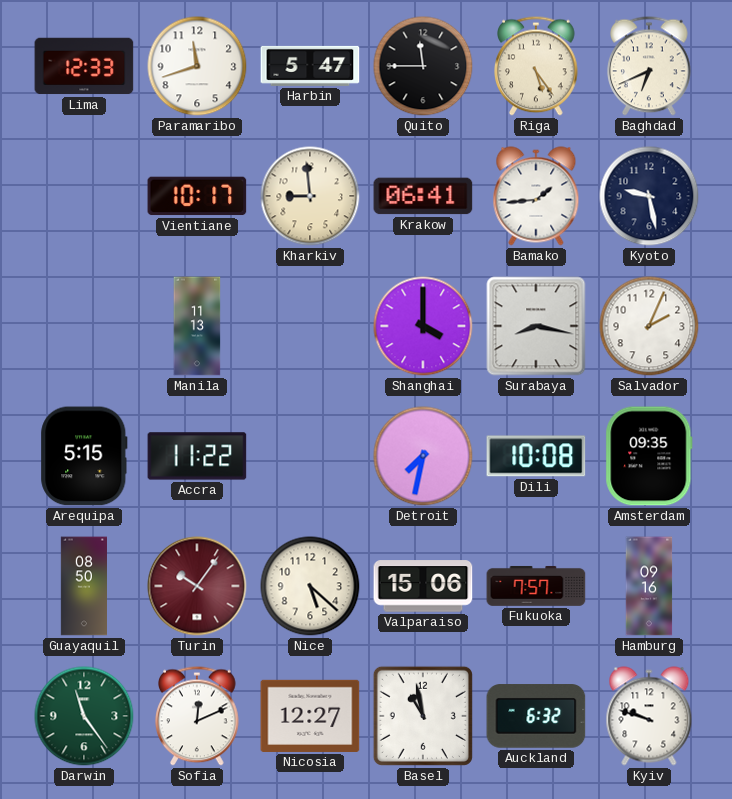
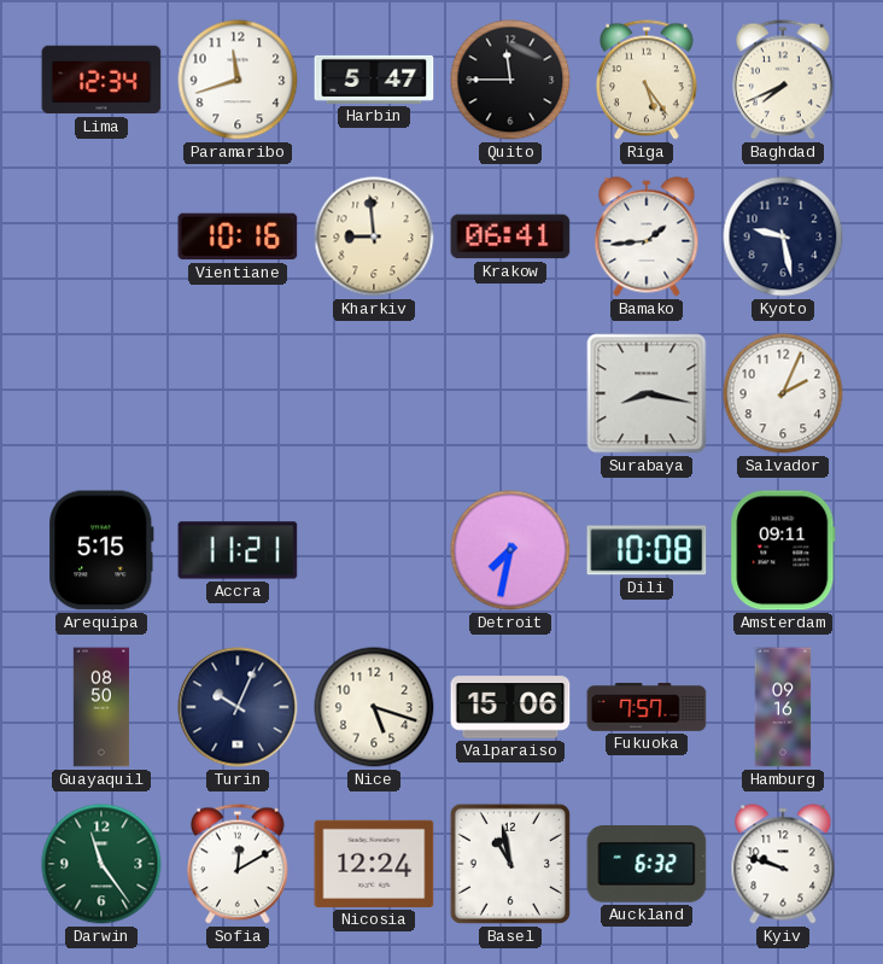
Lima: 12:33 -> 12:34 (101, 80)
Baghdad: 6:41 -> 7:41 (784, 80)
Vientiane: 10:17 -> 10:16 (238, 236)
Manila: 11:13 -> none (197, 326)
Shanghai: 4:00 -> none (423, 326)
Accra: 11:22 -> 11:21 (238, 550)
Amsterdam: 09:35 -> 09:11 (783, 550)
Turin: 10:06 -> 10:04 (238, 707)
Turin dial: burgundy -> navy (238, 707)
Nice: 5:22 -> 5:18 (374, 707)
Sofia: 12:11 -> 12:10 (239, 864)
Nicosia: 12:27 -> 12:24 (374, 864)
